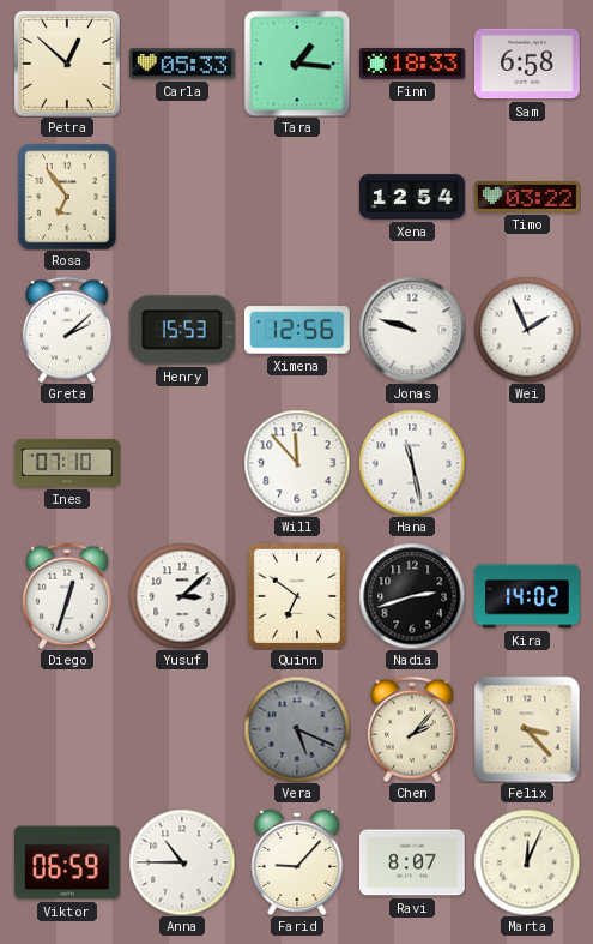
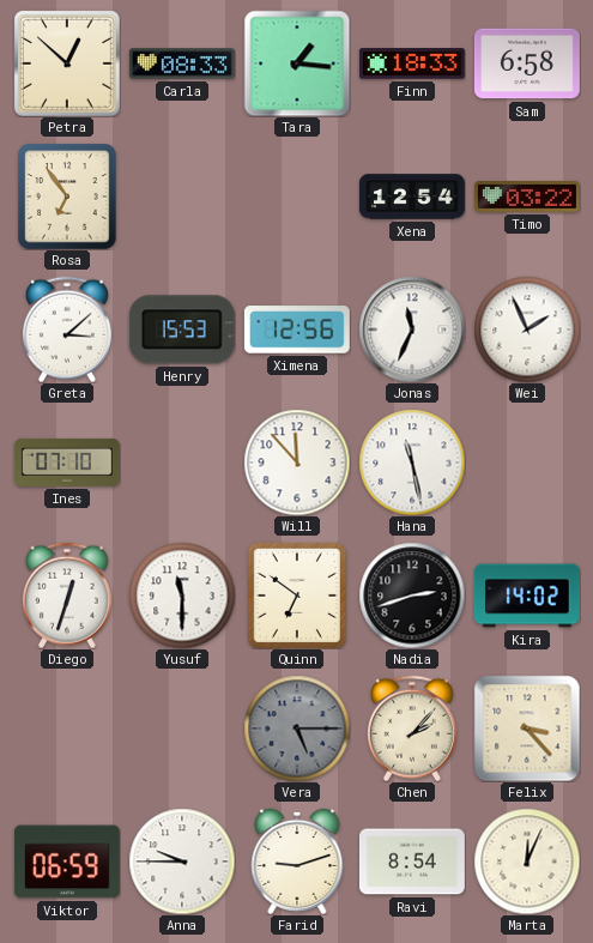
Carla: 05:33 -> 08:33 (182, 64)
Greta: 2:08 -> 3:08 (67, 330)
Jonas: 9:48 -> 11:34 (412, 330)
Yusuf: 3:08 -> 11:30 (182, 596)
Vera: 5:19 -> 5:15 (297, 729)
Anna: 10:45 -> 9:45 (182, 862)
Farid: 9:07 -> 9:12 (297, 862)
Ravi: 8:07 -> 8:54 (412, 862)
